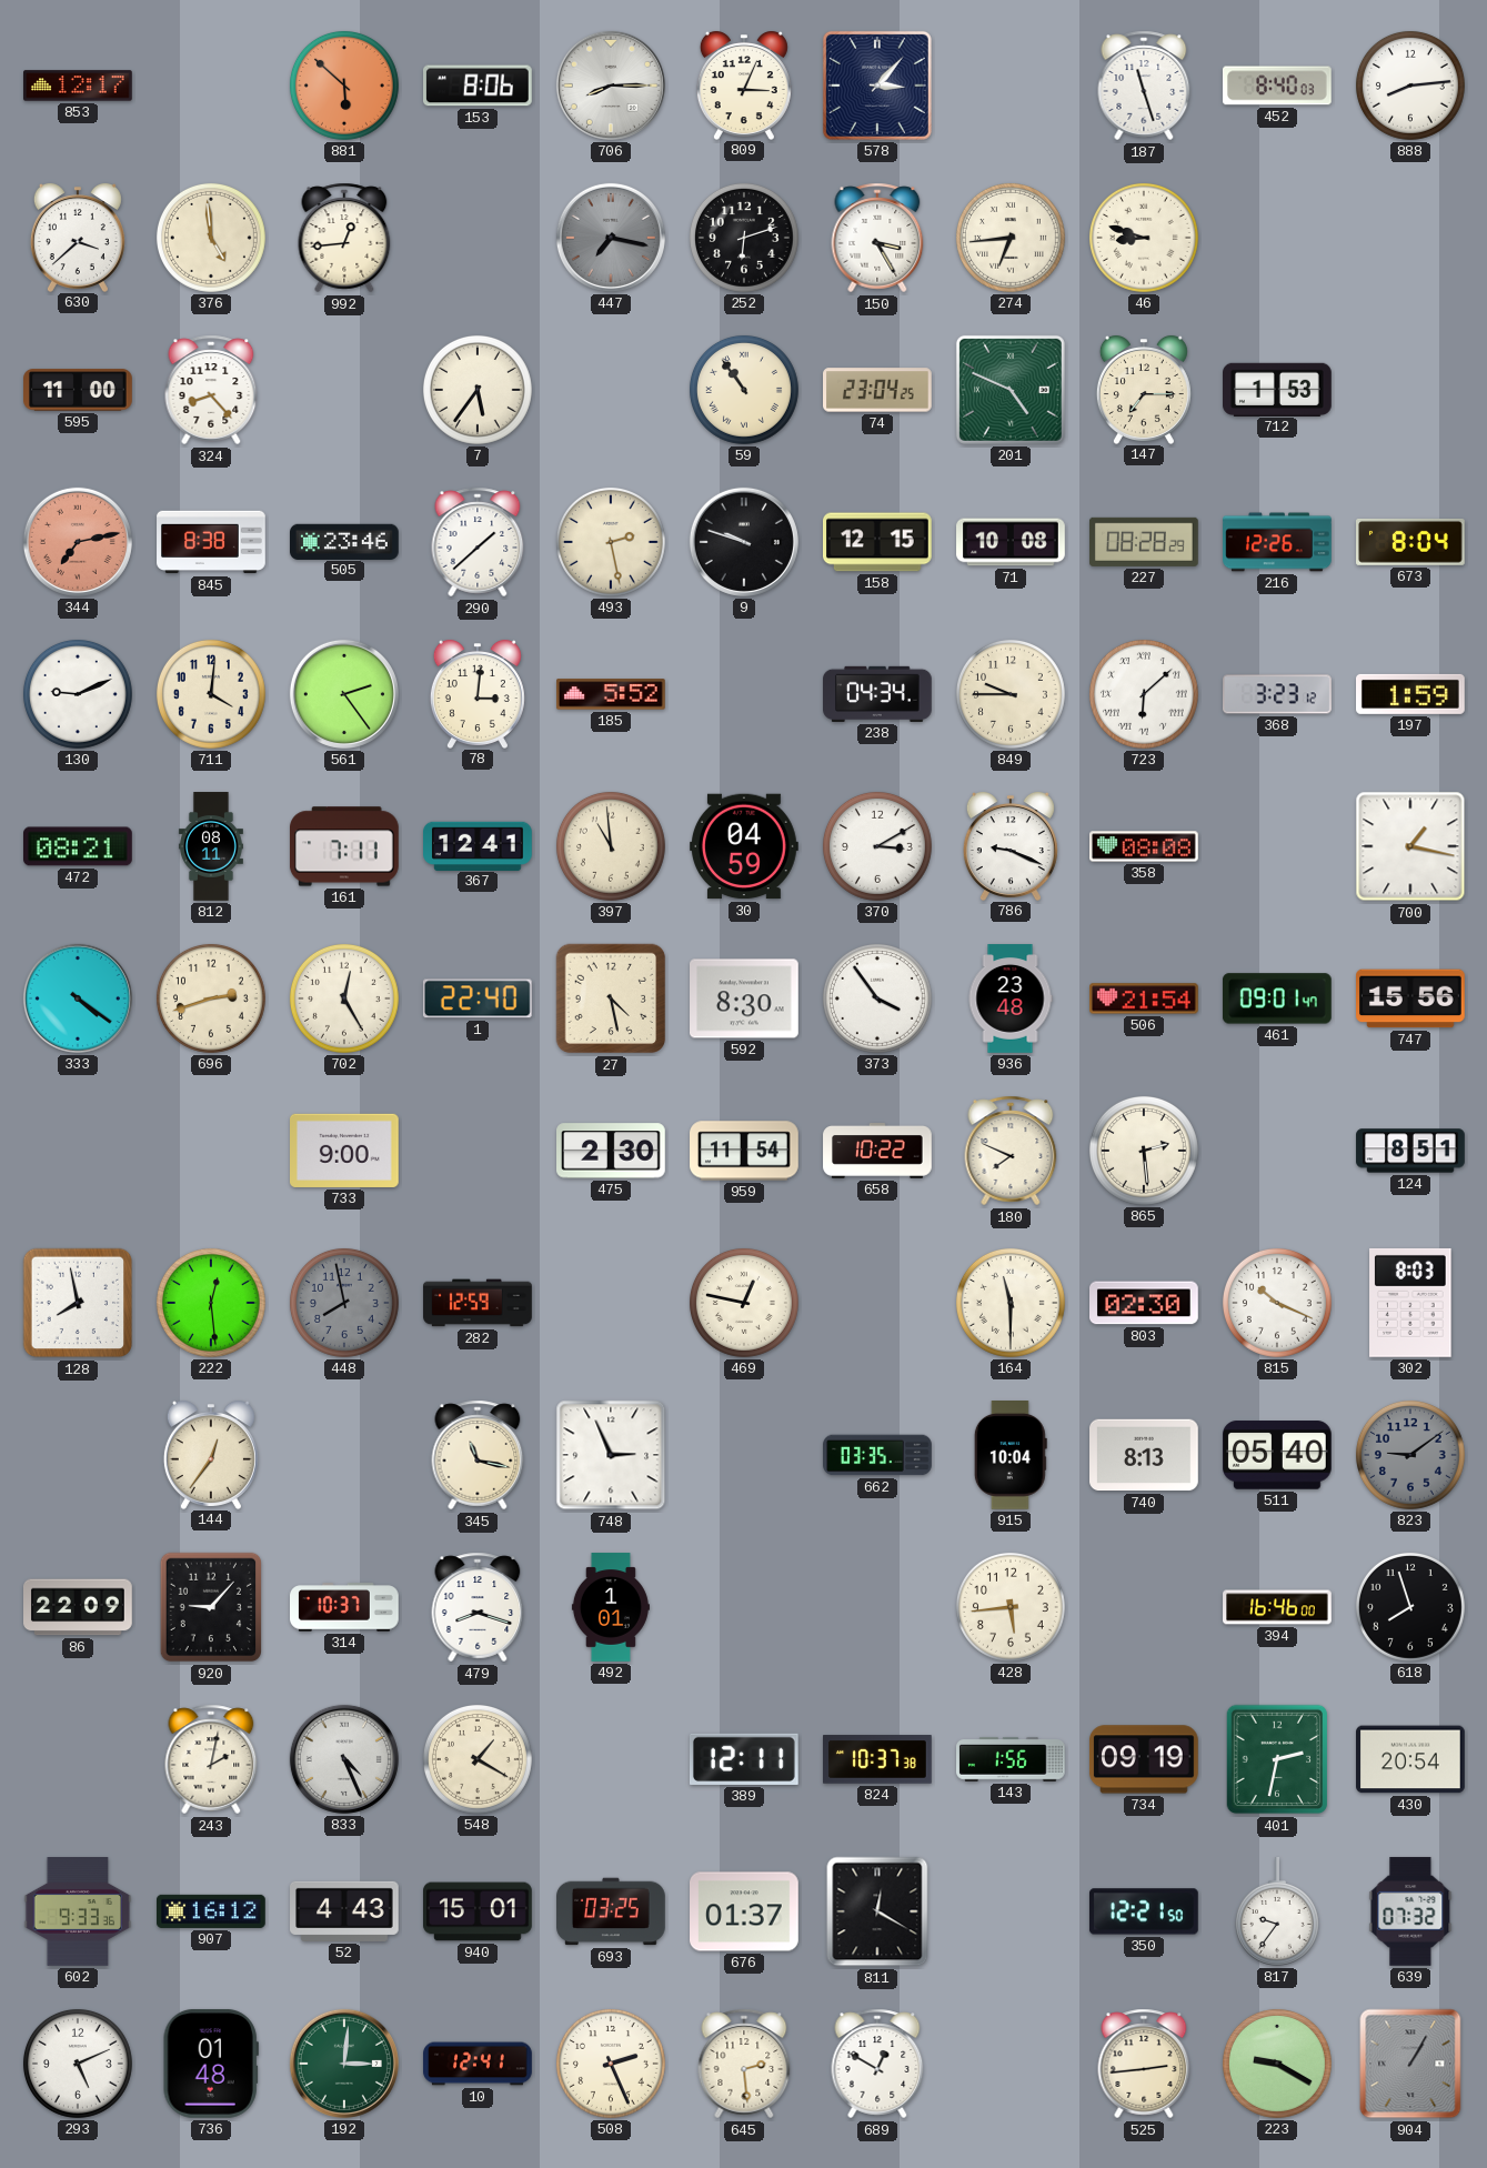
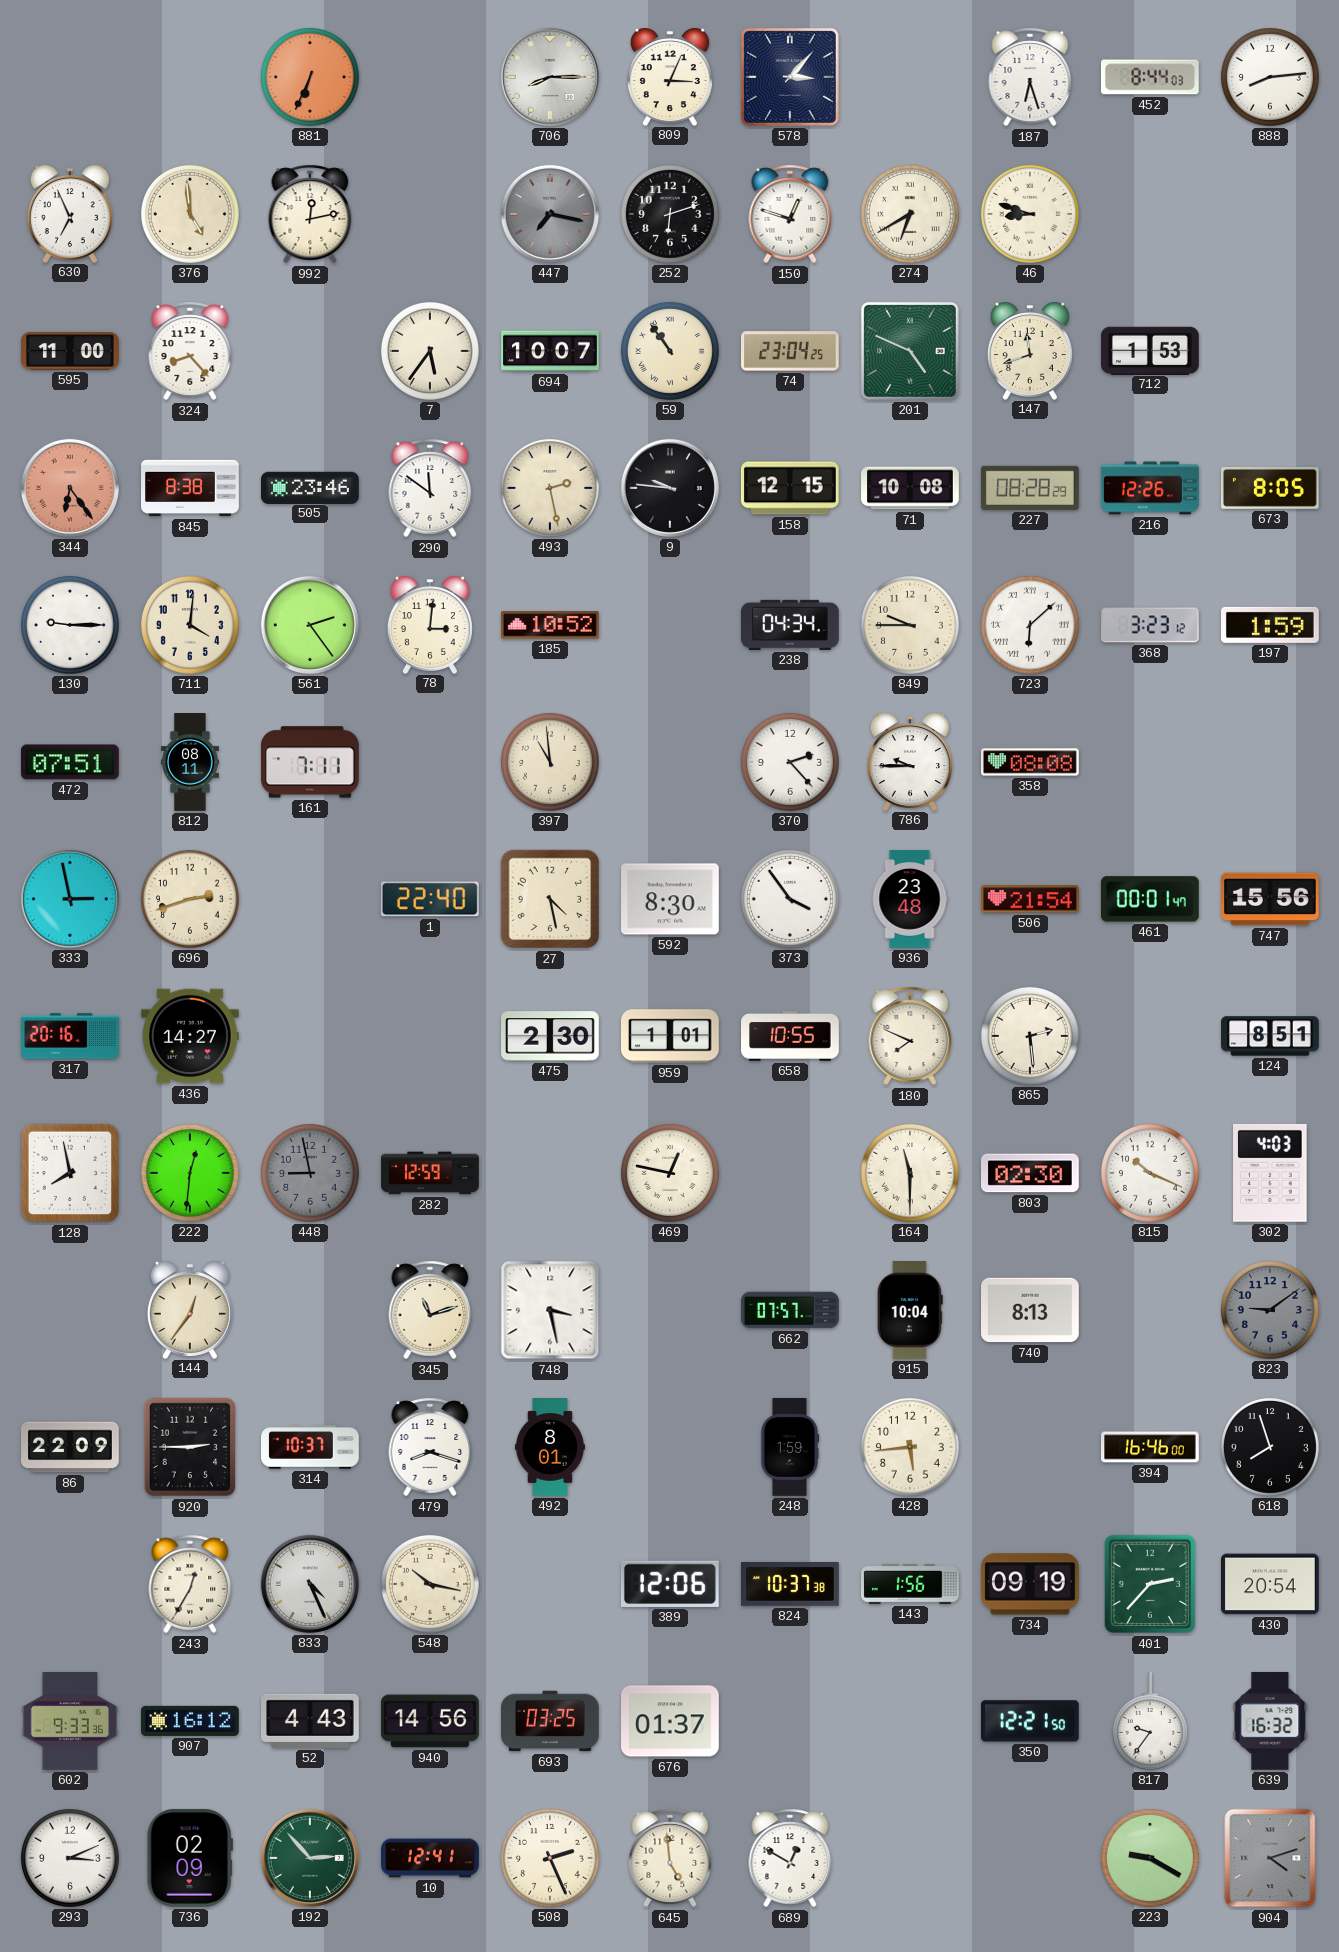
853: 12:17 -> none (78, 86)
881: 5:52 -> 6:34 (310, 77)
153: 8:06 -> none (479, 86)
187: 11:27 -> 6:27 (1030, 77)
452: 8:40 -> 8:44 (1150, 77)
630: 3:38 -> 6:56 (70, 213)
992: 12:44 -> 12:13 (310, 214)
150: 3:25 -> 12:48 (790, 214)
274: 6:44 -> 6:40 (910, 214)
694: none -> 10:07 (550, 351)
147: 7:15 -> 11:42 (1030, 350)
344: 7:13 -> 6:24 (70, 488)
290: 1:38 -> 11:51 (430, 488)
9: 9:48 -> 9:46 (670, 488)
673: 8:04 -> 8:05 (1271, 488)
130: 9:11 -> 9:15 (70, 625)
185: 5:52 -> 10:52 (551, 625)
472: 08:21 -> 07:51 (71, 762)
367: 12:41 -> none (479, 845)
30: 04:59 -> none (745, 846)
370: 3:10 -> 2:23 (790, 762)
786: 9:19 -> 9:45 (910, 761)
700: 1:17 -> none (1410, 846)
333: 4:21 -> 2:58 (70, 899)
702: 12:25 -> none (344, 998)
461: 09:01 -> 00:01 (1150, 899)
317: none -> 20:16 (70, 1036)
436: none -> 14:27 (191, 1036)
733: 9:00 -> none (345, 1151)
959: 11:54 -> 1:01 (671, 1036)
658: 10:22 -> 10:55 (790, 1037)
222: 12:29 -> 12:31 (190, 1173)
448: 7:58 -> 8:58 (310, 1173)
302: 8:03 -> 4:03 (1270, 1173)
345: 11:17 -> 11:12 (430, 1310)
748: 2:56 -> 3:28 (550, 1310)
662: 03:35 -> 07:57 (790, 1310)
511: 05:40 -> none (1278, 1455)
920: 9:07 -> 2:45 (190, 1447)
492: 1:01 -> 8:01 (550, 1447)
248: none -> 1:59 (790, 1447)
243: 2:02 -> 12:35 (190, 1584)
548: 1:20 -> 10:17 (430, 1584)
389: 12:11 -> 12:06 (670, 1584)
401: 2:32 -> 2:37 (1150, 1584)
940: 15:01 -> 14:56 (431, 1721)
811: 12:20 -> none (877, 1911)
639: 07:32 -> 16:32 (1270, 1721)
293: 5:11 -> 3:11 (70, 1858)
736: 01:48 -> 02:09 (190, 1858)
192: 3:01 -> 2:53 (310, 1858)
645: 2:29 -> 4:59 (670, 1858)
525: 2:44 -> none (1144, 2064)
904: 1:05 -> 4:12 (1270, 1858)
